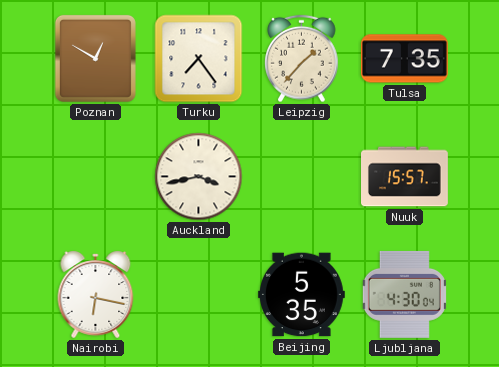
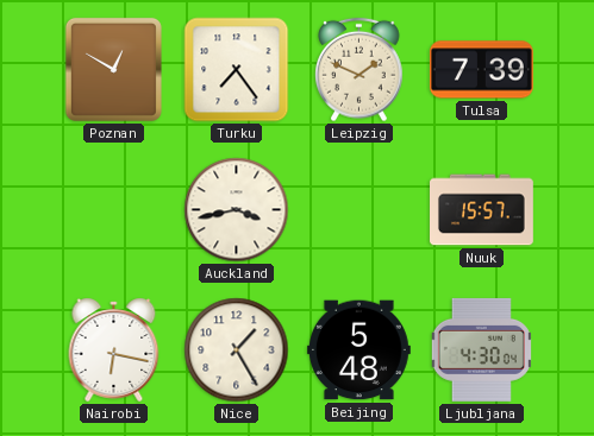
Leipzig: 1:37 -> 1:49 (359, 70)
Tulsa: 7:35 -> 7:39 (481, 70)
Nice: none -> 1:25 (237, 350)
Beijing: 5:35 -> 5:48 (358, 350)
